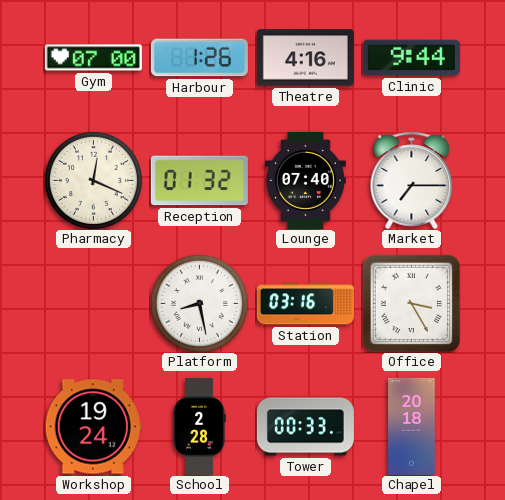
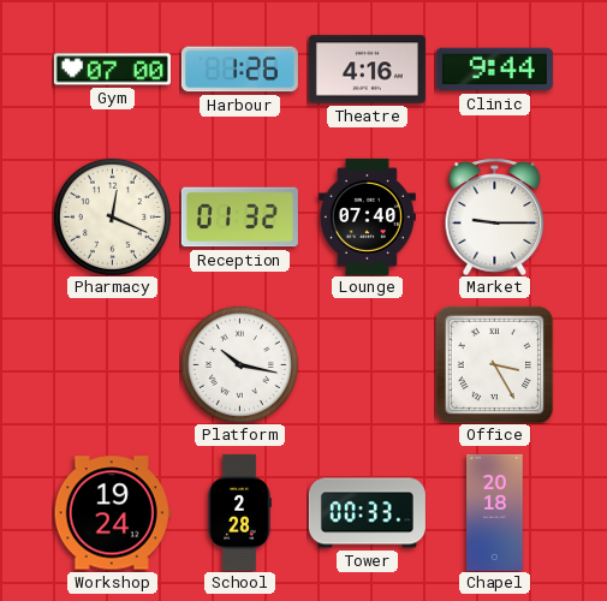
Market: 7:15 -> 9:15 (495, 216)
Platform: 8:28 -> 10:17 (239, 364)
Station: 03:16 -> none (305, 304)
